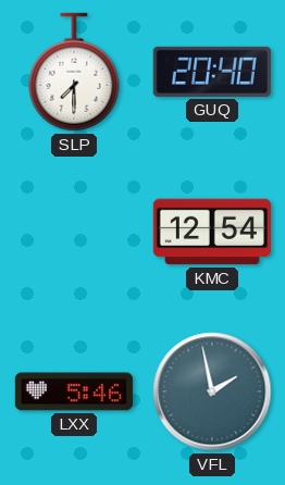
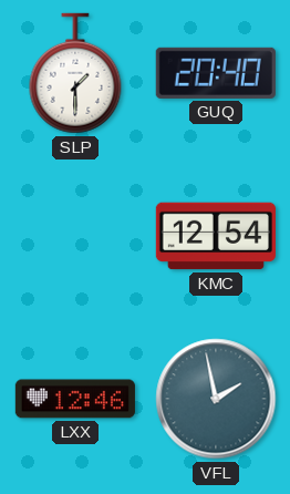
SLP: 7:30 -> 1:30 (75, 73)
LXX: 5:46 -> 12:46 (75, 399)
